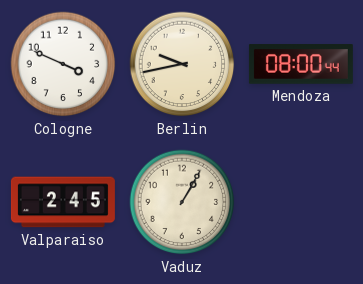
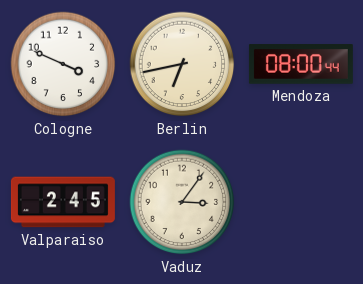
Berlin: 9:43 -> 6:43 (182, 64)
Vaduz: 1:05 -> 3:06 (182, 202)
